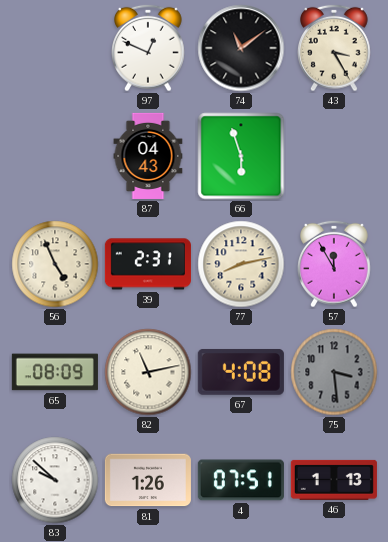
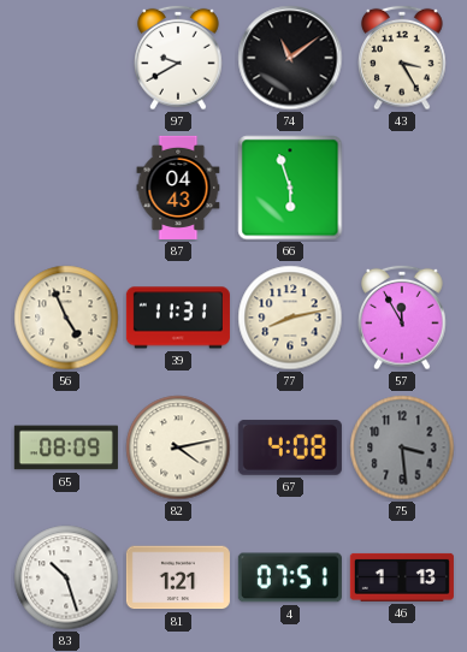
97: 12:49 -> 9:40 (178, 58)
39: 2:31 -> 11:31 (178, 318)
82: 11:13 -> 4:13 (178, 447)
83: 9:52 -> 10:27 (66, 577)
81: 1:26 -> 1:21 (178, 577)
